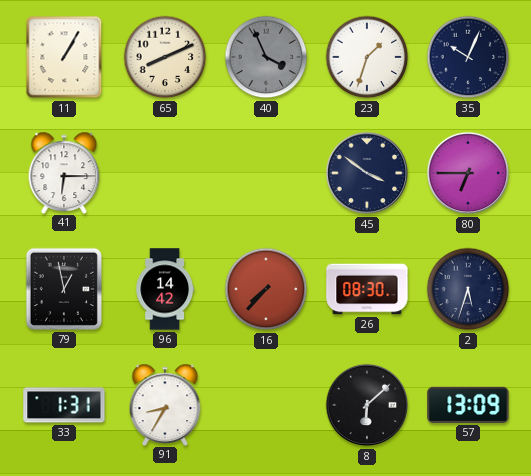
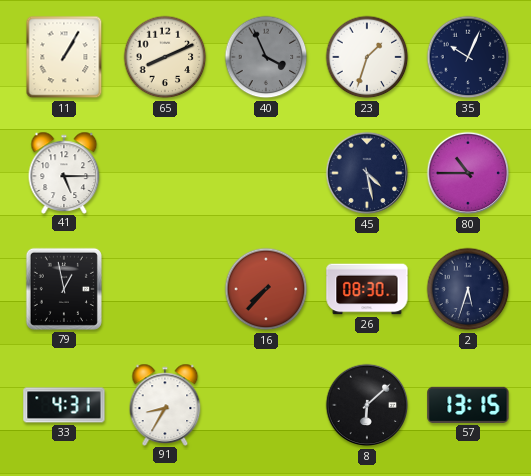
41: 6:15 -> 5:15 (64, 172)
45: 3:51 -> 4:28 (367, 173)
80: 6:45 -> 10:45 (468, 173)
96: 14:42 -> none (165, 289)
33: 1:31 -> 4:31 (64, 405)
57: 13:09 -> 13:15 (468, 405)
